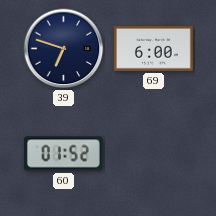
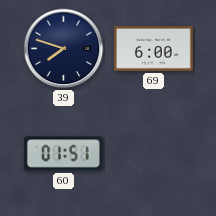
39: 6:48 -> 7:48 (64, 49)
60: 01:52 -> 01:51 (63, 154)
